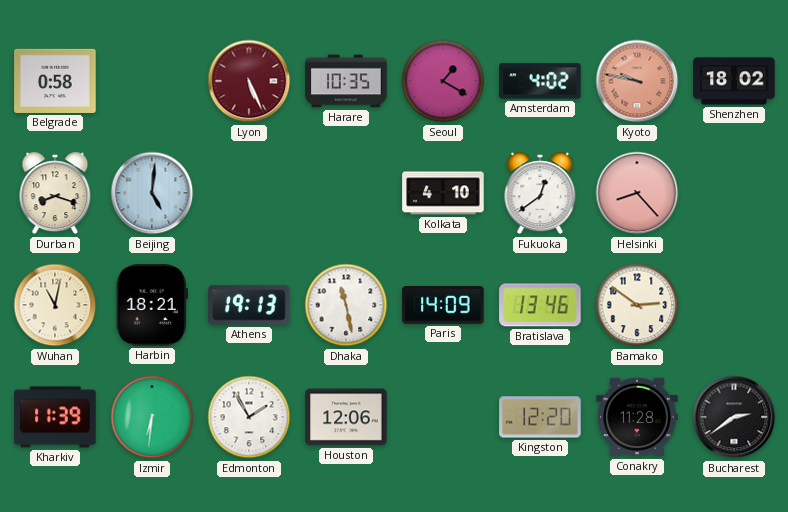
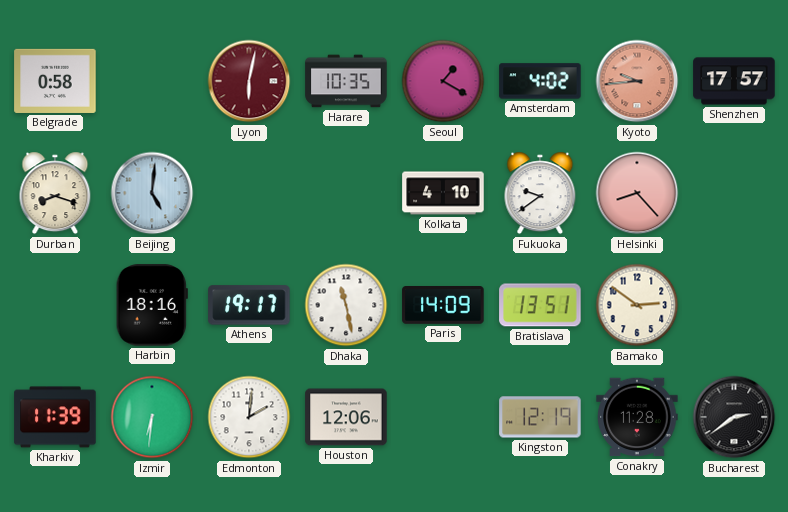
Lyon: 5:26 -> 6:02 (249, 81)
Kyoto: 9:47 -> 9:44 (637, 81)
Shenzhen: 18:02 -> 17:57 (734, 81)
Fukuoka: 12:39 -> 9:39 (540, 193)
Wuhan: 11:02 -> none (55, 305)
Harbin: 18:21 -> 18:16 (152, 305)
Athens: 19:13 -> 19:17 (249, 305)
Bratislava: 13:46 -> 13:51 (540, 305)
Edmonton: 1:55 -> 2:01 (249, 417)
Kingston: 12:20 -> 12:19 (540, 417)
